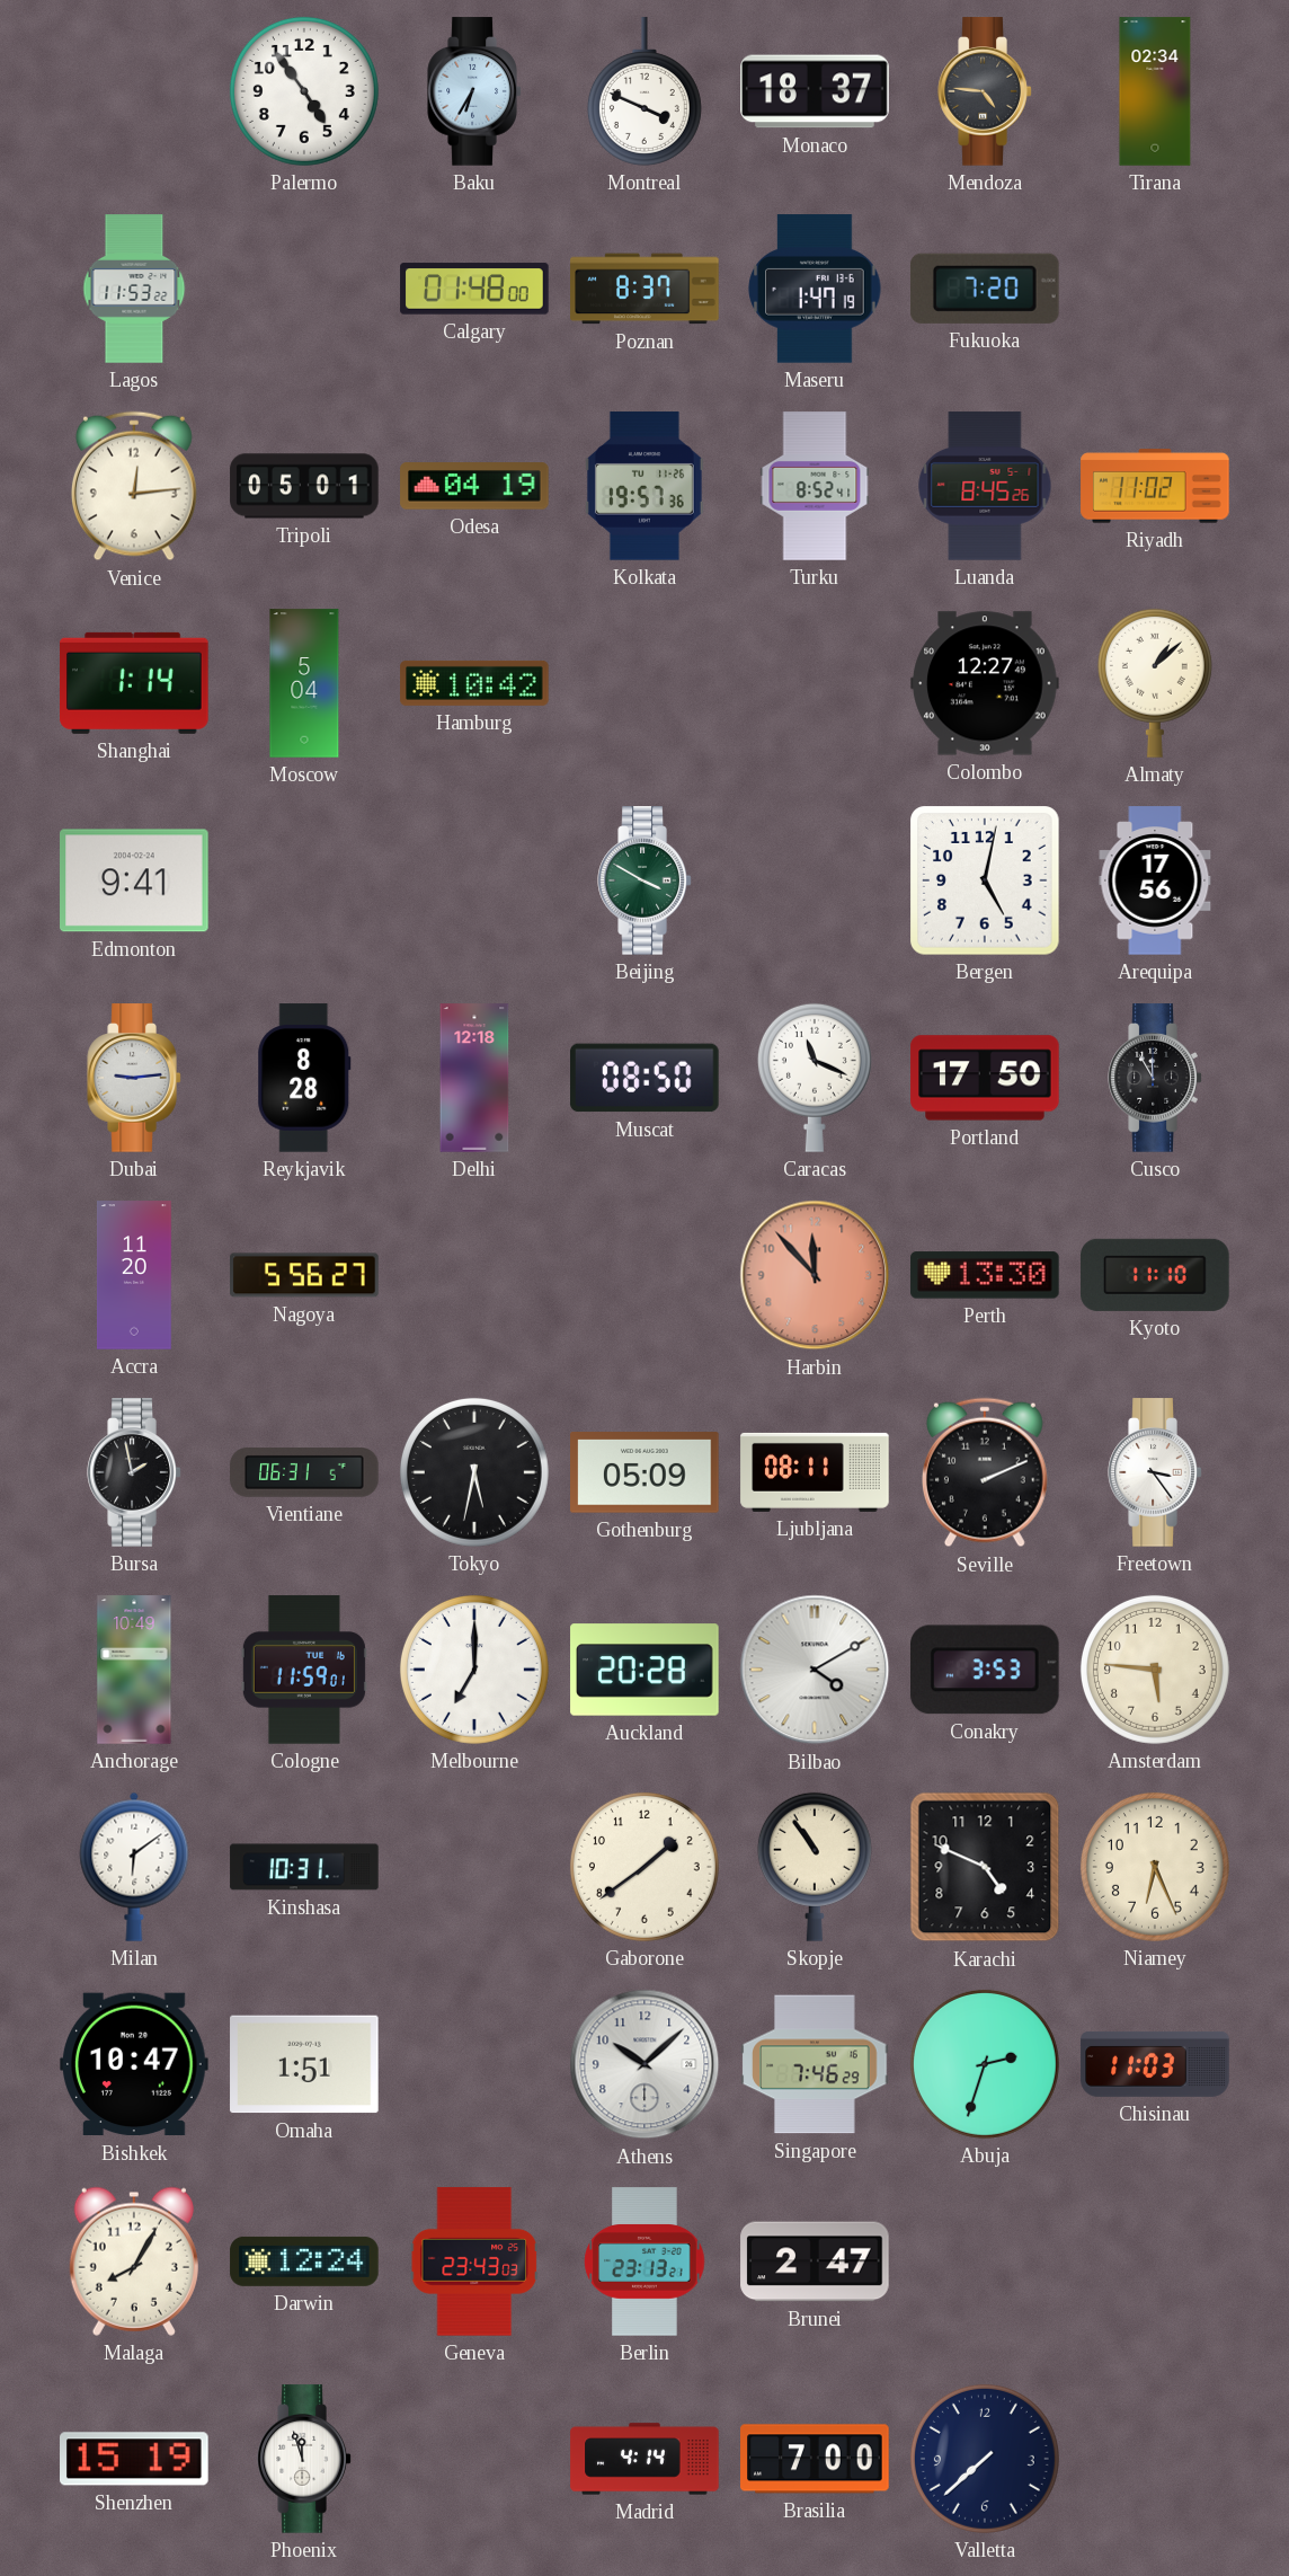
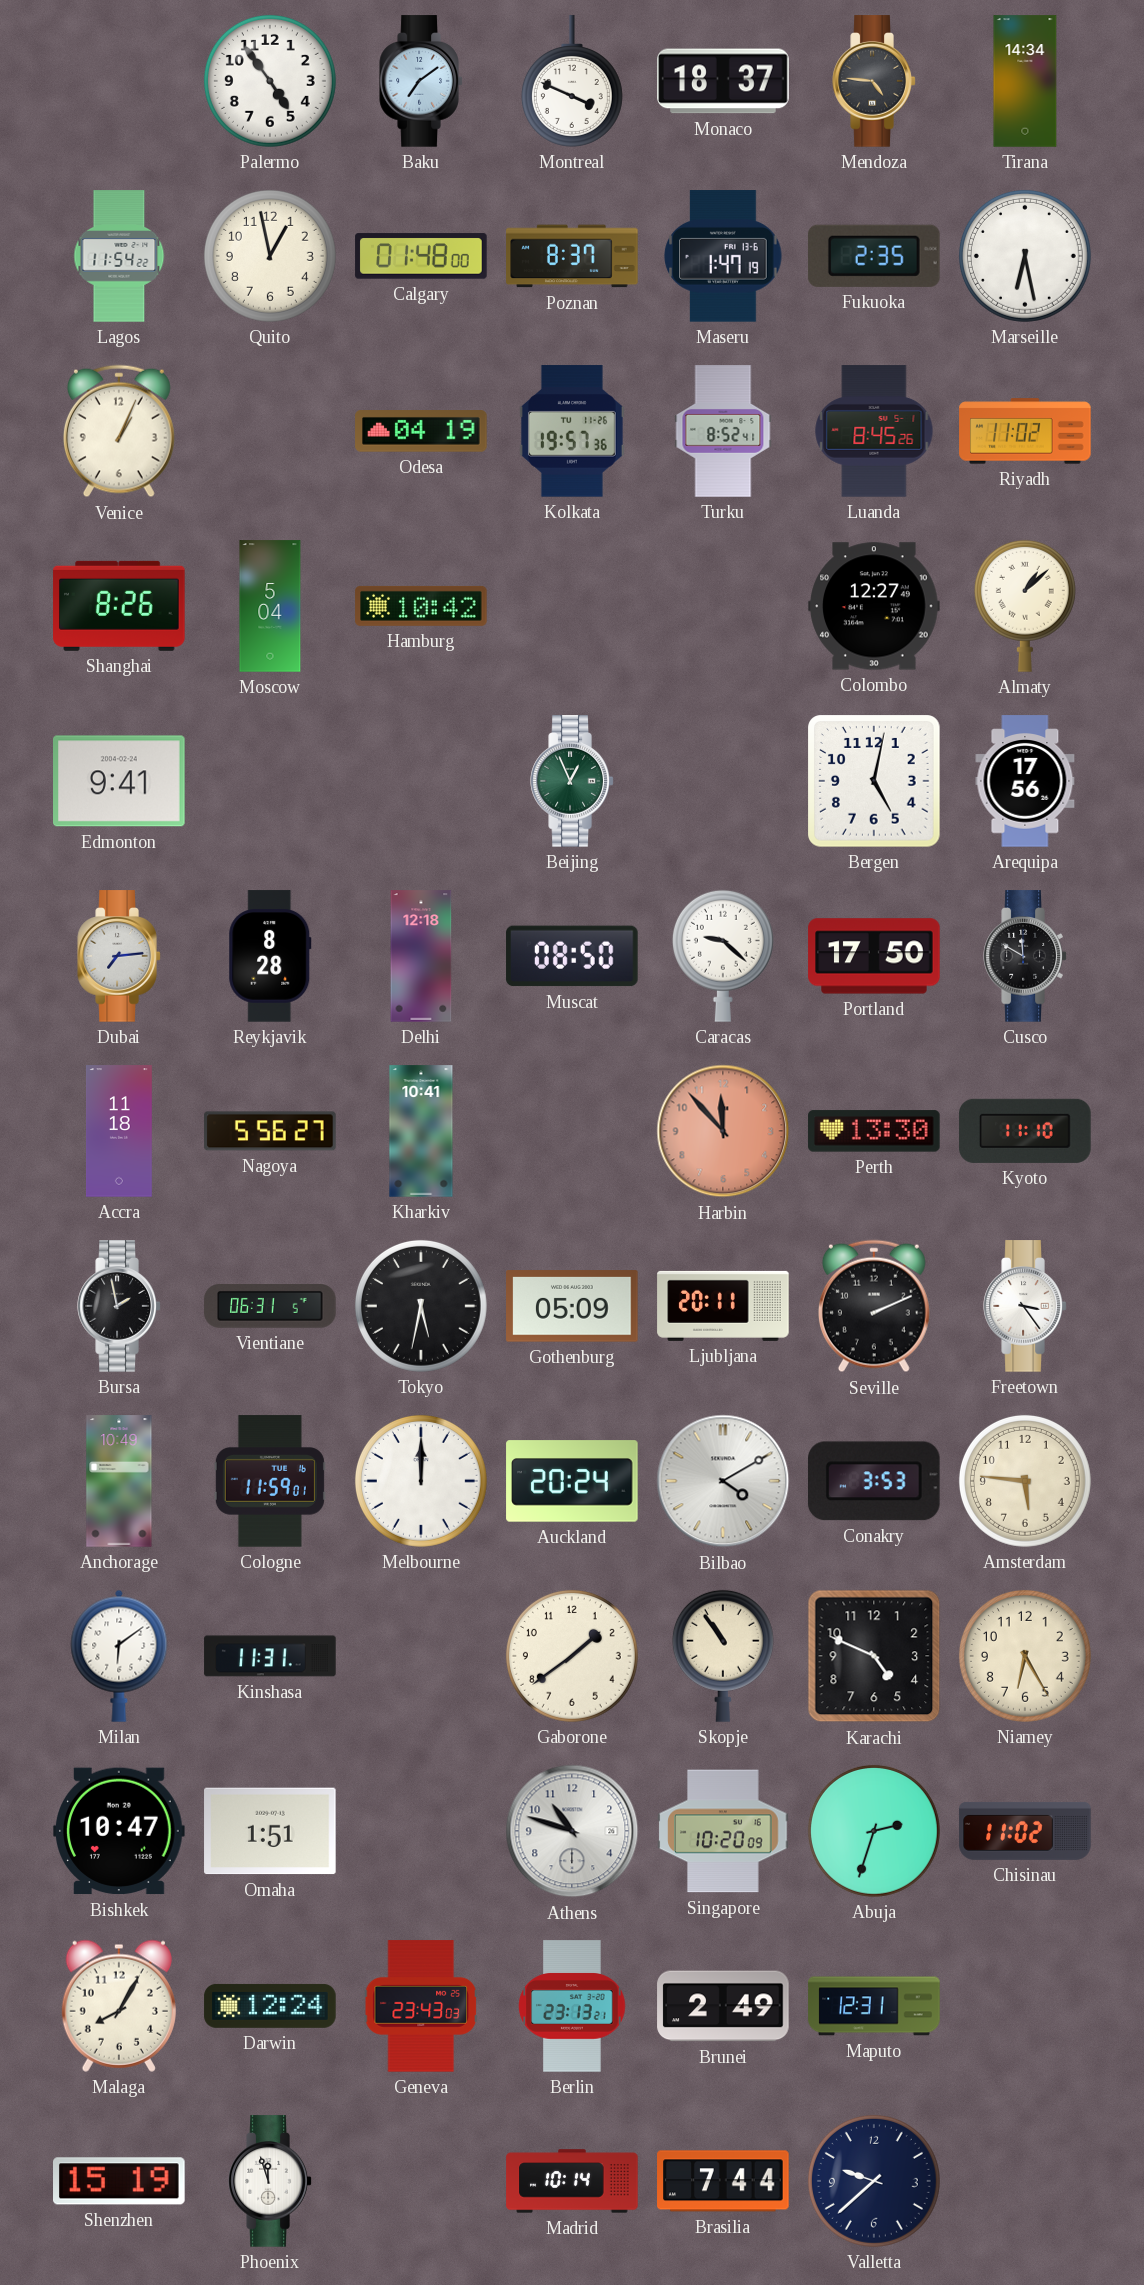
Baku: 6:35 -> 7:09 (421, 81)
Tirana: 02:34 -> 14:34 (1025, 81)
Lagos: 11:53 -> 11:54 (119, 256)
Quito: none -> 12:58 (270, 256)
Fukuoka: 7:20 -> 2:35 (874, 256)
Marseille: none -> 6:28 (1025, 256)
Venice: 12:14 -> 1:04 (119, 431)
Tripoli: 05:01 -> none (304, 486)
Shanghai: 1:14 -> 8:26 (119, 606)
Beijing: 3:50 -> 12:56 (572, 781)
Dubai: 9:14 -> 7:14 (119, 956)
Caracas: 11:19 -> 9:22 (723, 956)
Cusco: 11:55 -> 11:50 (1025, 956)
Accra: 11:20 -> 11:18 (120, 1131)
Kharkiv: none -> 10:41 (421, 1131)
Ljubljana: 08:11 -> 20:11 (723, 1306)
Melbourne: 7:00 -> 12:00 (421, 1481)
Auckland: 20:28 -> 20:24 (572, 1481)
Kinshasa: 10:31 -> 11:31 (270, 1656)
Niamey: 6:26 -> 6:25 (1025, 1656)
Athens: 10:08 -> 10:48 (572, 1831)
Singapore: 7:46 -> 10:20 (723, 1831)
Chisinau: 11:03 -> 11:02 (1025, 1831)
Brunei: 2:47 -> 2:49 (723, 2006)
Maputo: none -> 12:31 (874, 2006)
Madrid: 4:14 -> 10:14 (572, 2181)
Brasilia: 7:00 -> 7:44 (723, 2181)
Valletta: 7:38 -> 9:38 (874, 2181)
